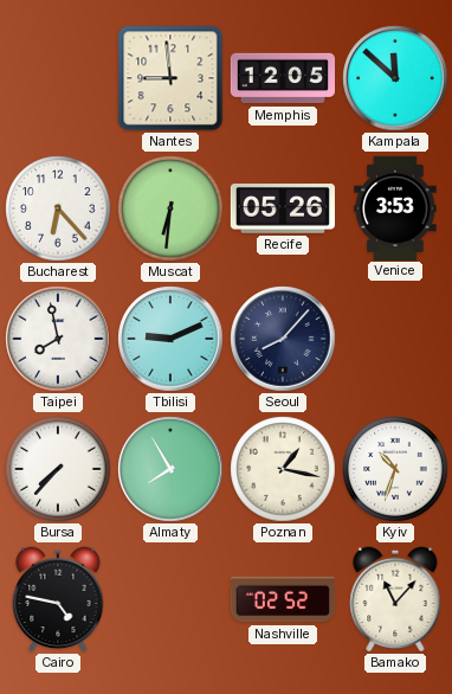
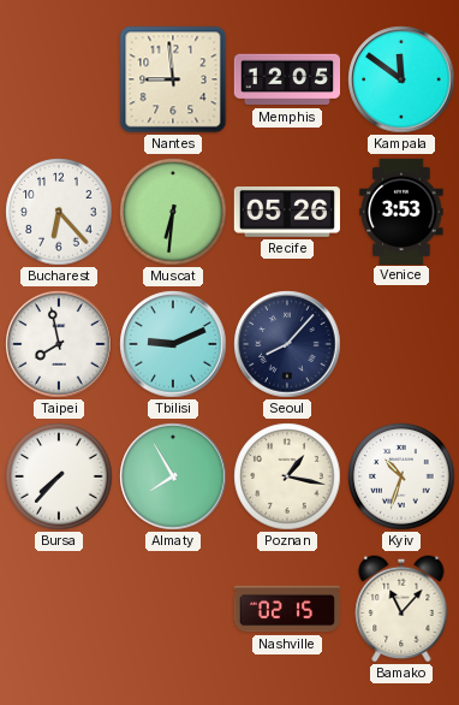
Kampala: 11:52 -> 11:51 (401, 79)
Cairo: 4:47 -> none (58, 599)
Nashville: 02:52 -> 02:15 (287, 609)
